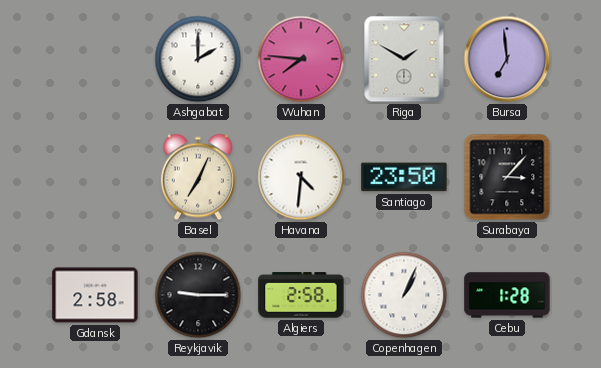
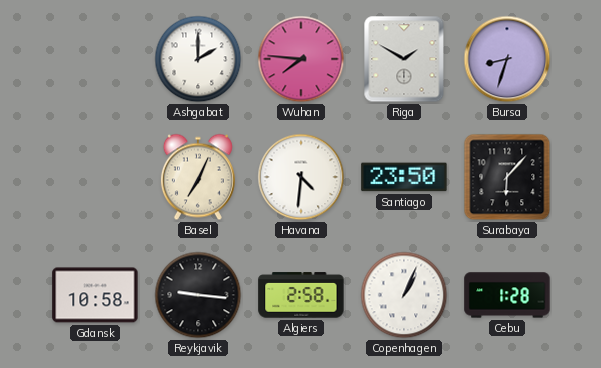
Bursa: 6:59 -> 8:33 (507, 59)
Surabaya: 3:07 -> 6:07 (507, 177)
Gdansk: 2:58 -> 10:58 (95, 295)
Reykjavik: 9:15 -> 9:16 (198, 295)
